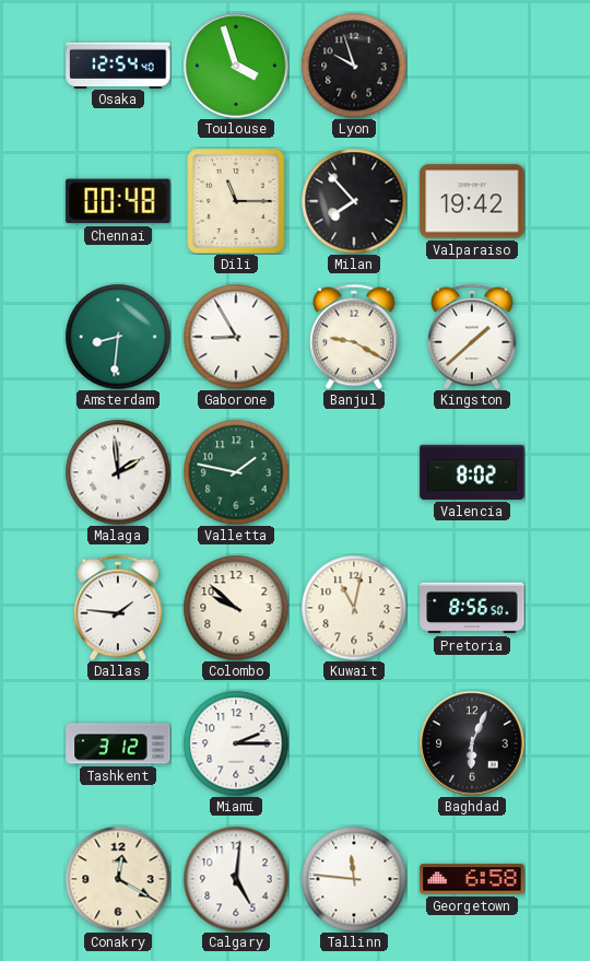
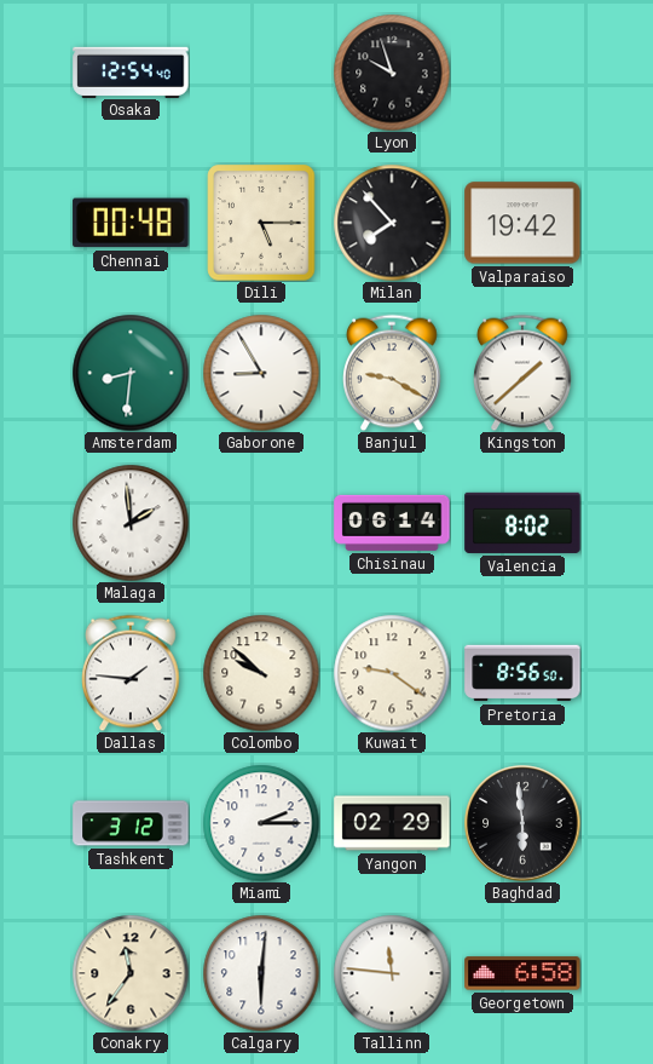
Toulouse: 3:57 -> none (236, 66)
Dili: 11:15 -> 5:15 (261, 223)
Valletta: 1:47 -> none (236, 472)
Chisinau: none -> 06:14 (392, 523)
Kuwait: 11:02 -> 9:21 (392, 673)
Yangon: none -> 02:29 (392, 823)
Baghdad: 6:04 -> 5:59 (522, 823)
Conakry: 12:20 -> 11:36 (131, 973)
Calgary: 5:01 -> 6:01 (261, 973)
